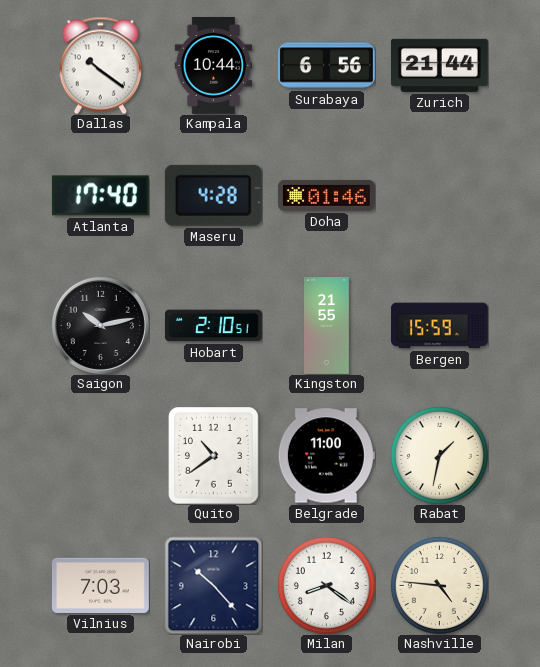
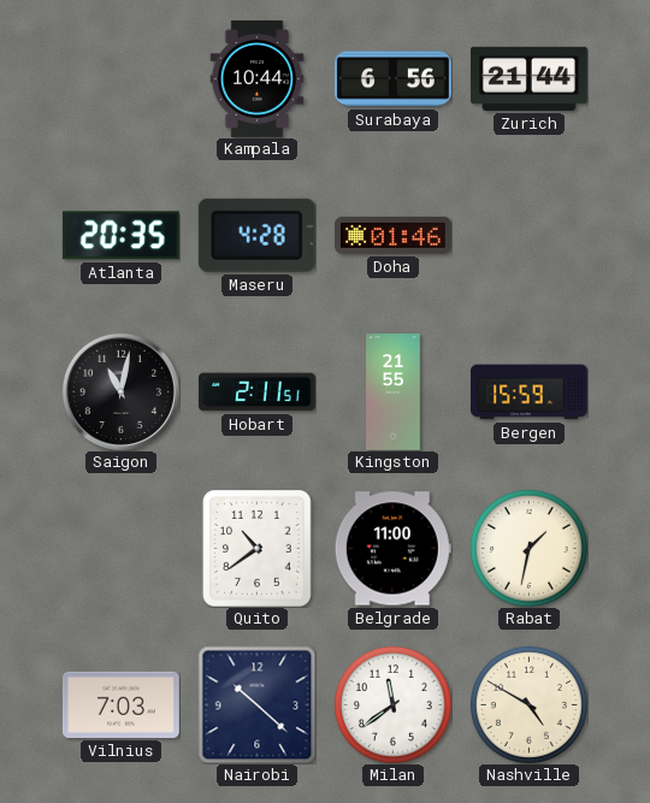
Dallas: 10:21 -> none (100, 65)
Atlanta: 17:40 -> 20:35 (120, 236)
Saigon: 10:13 -> 11:02 (120, 391)
Hobart: 2:10 -> 2:11 (256, 392)
Nairobi: 10:23 -> 10:22 (256, 704)
Milan: 8:21 -> 11:39 (392, 704)
Nashville: 4:46 -> 4:50 (528, 704)
